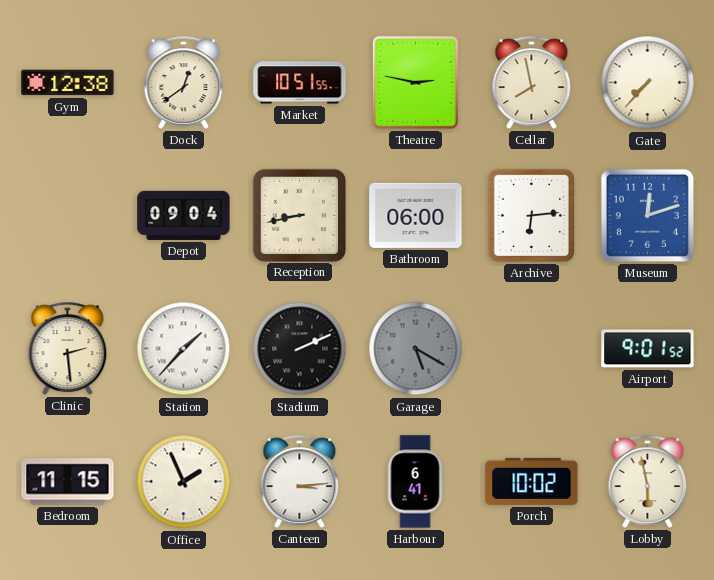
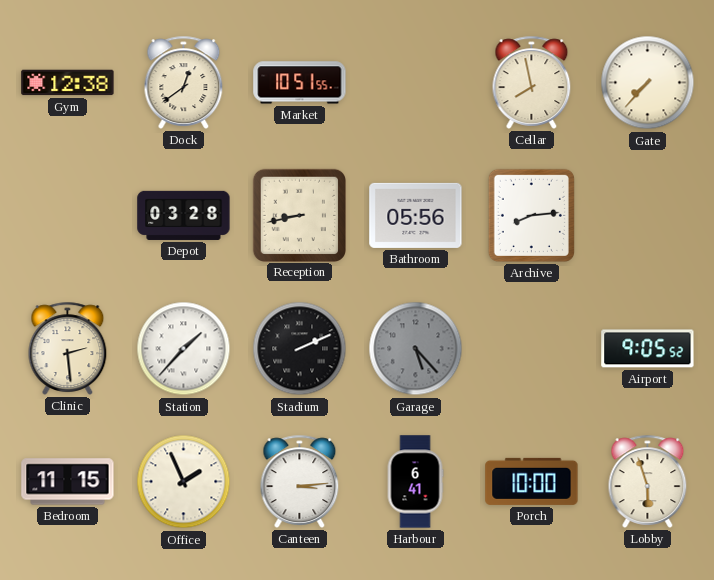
Theatre: 2:47 -> none (415, 82)
Depot: 09:04 -> 03:28 (184, 215)
Bathroom: 06:00 -> 05:56 (416, 215)
Archive: 6:14 -> 8:14 (531, 215)
Museum: 12:12 -> none (647, 215)
Garage: 5:20 -> 5:23 (416, 349)
Airport: 9:01 -> 9:05 (648, 349)
Porch: 10:02 -> 10:00 (532, 481)
Lobby: 5:58 -> 5:57 (648, 481)
